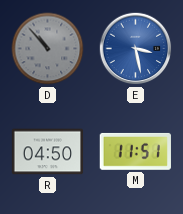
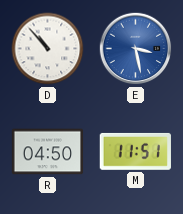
D dial: grey -> white (48, 49)
